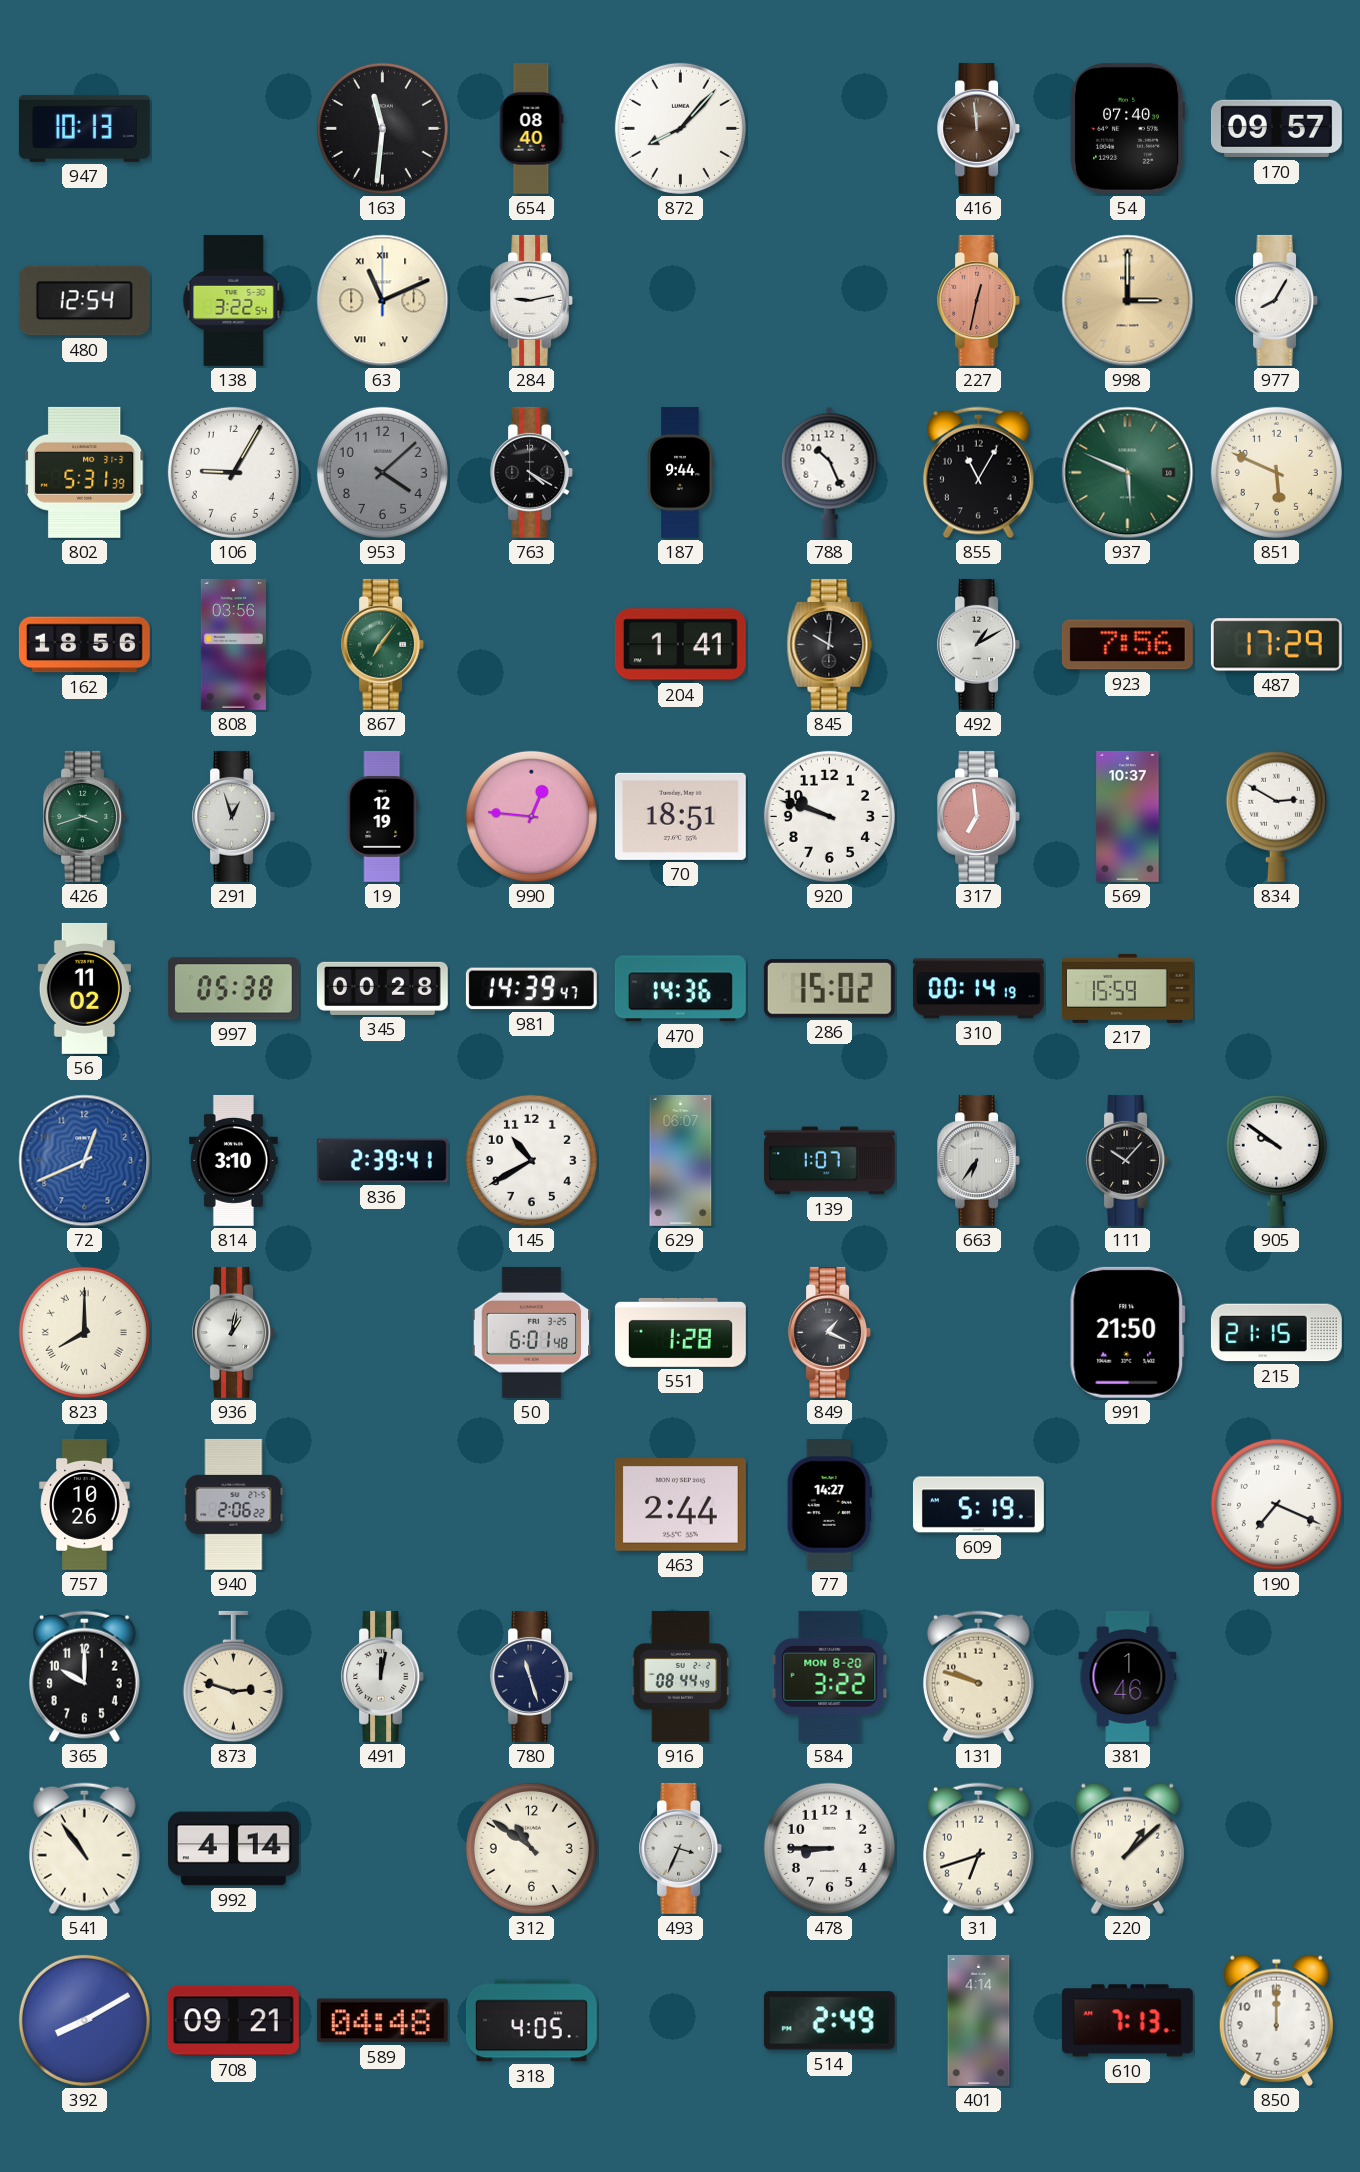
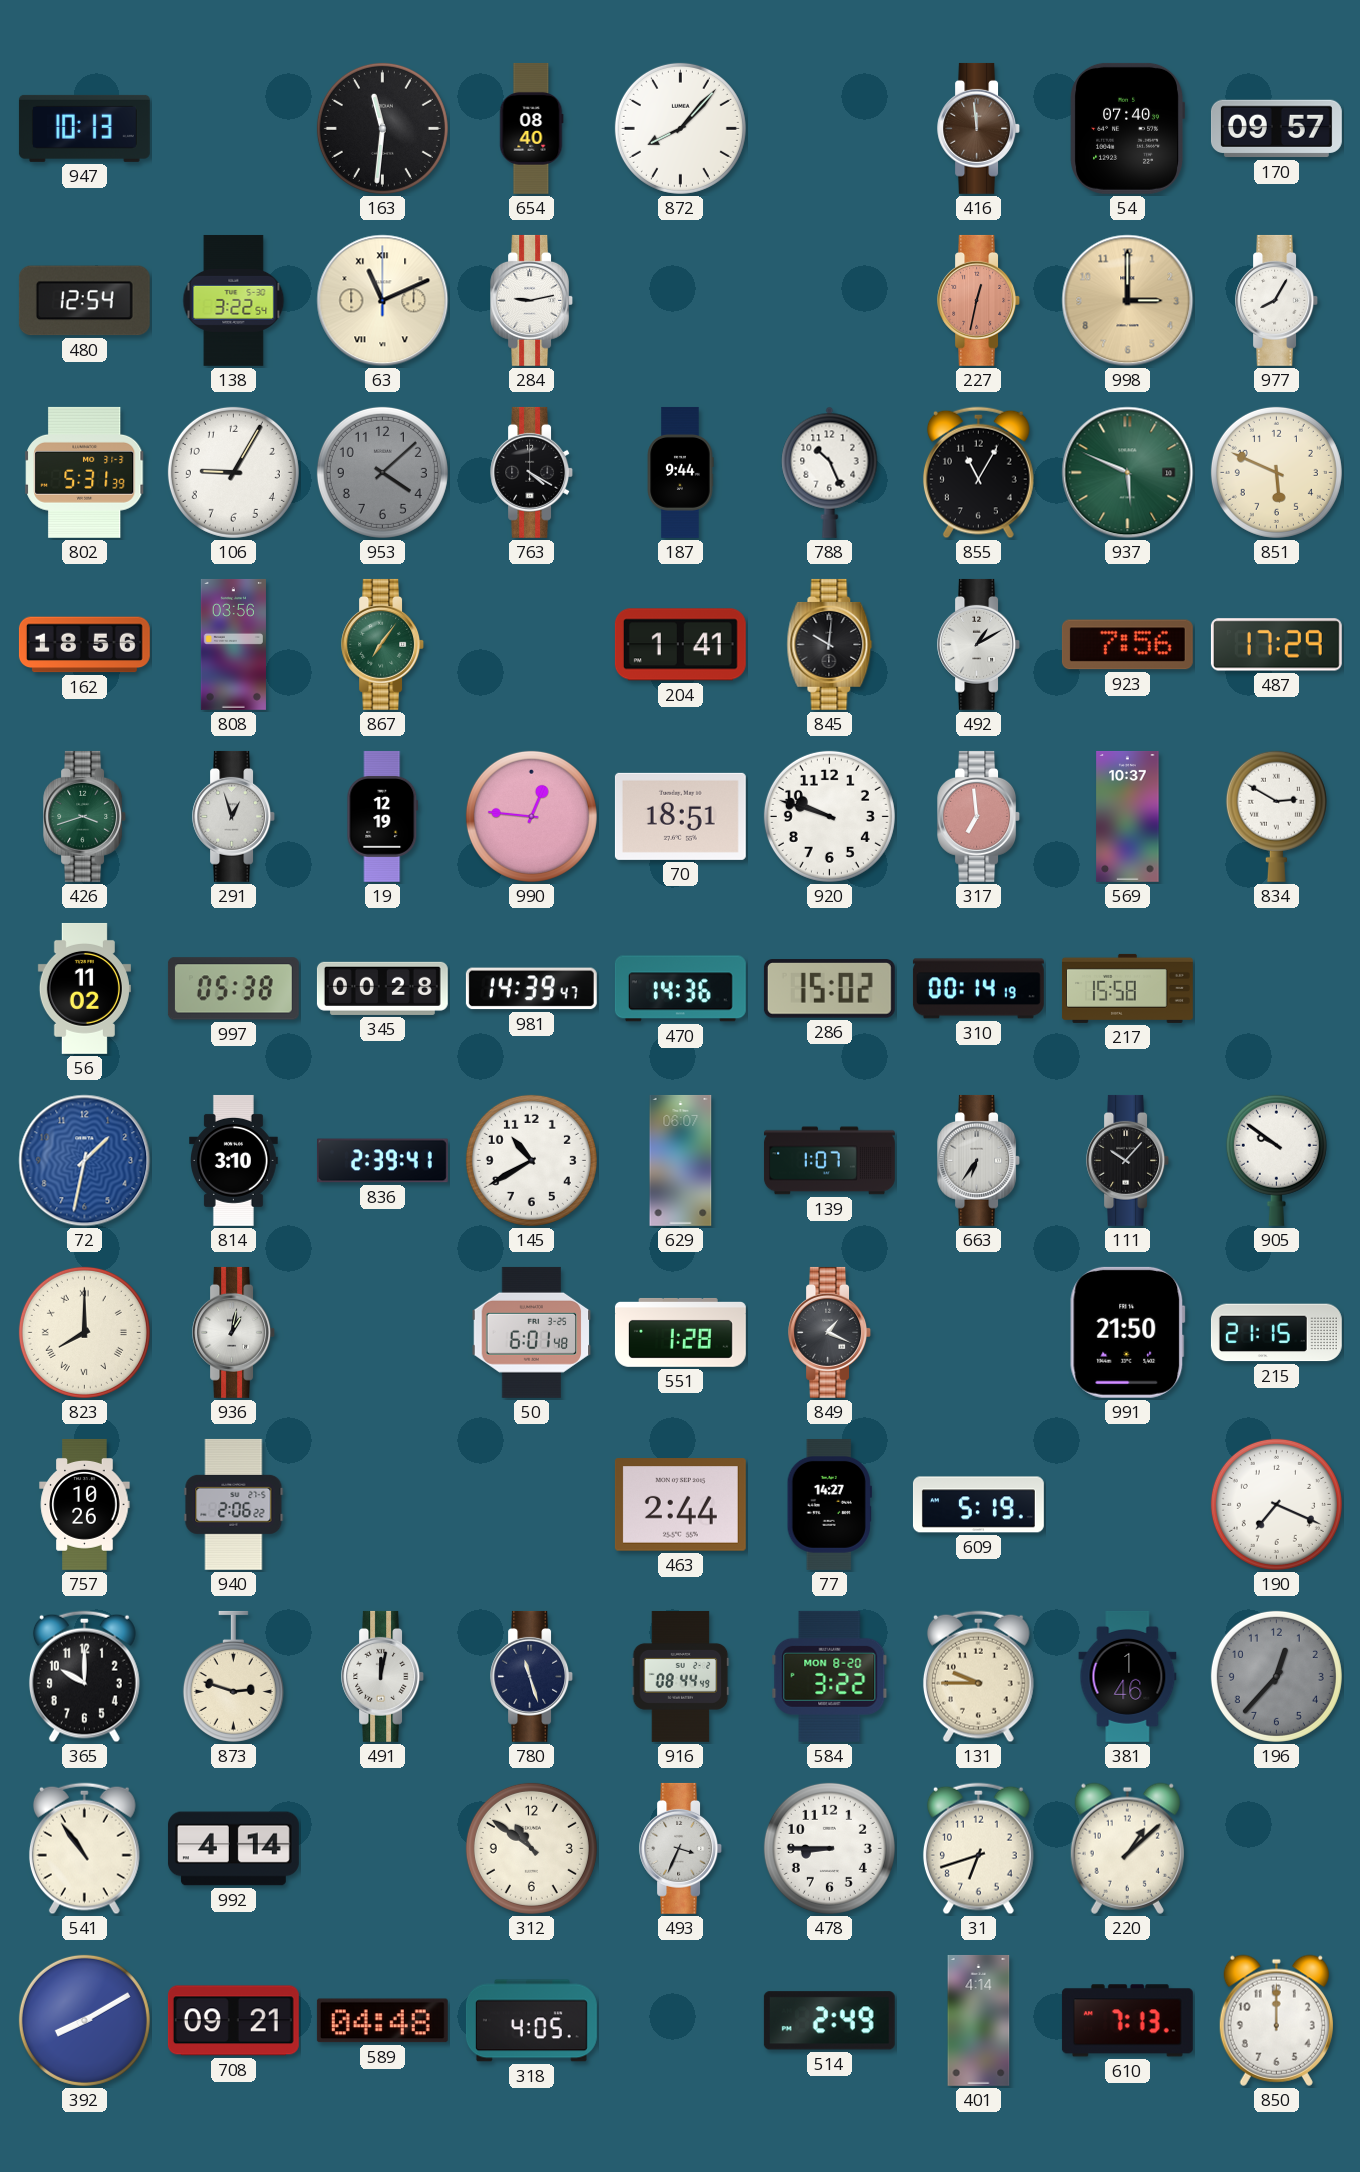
217: 15:59 -> 15:58 (1127, 988)
72: 12:41 -> 1:32 (85, 1161)
131: 9:48 -> 9:45 (978, 1677)
196: none -> 12:37 (1276, 1676)
